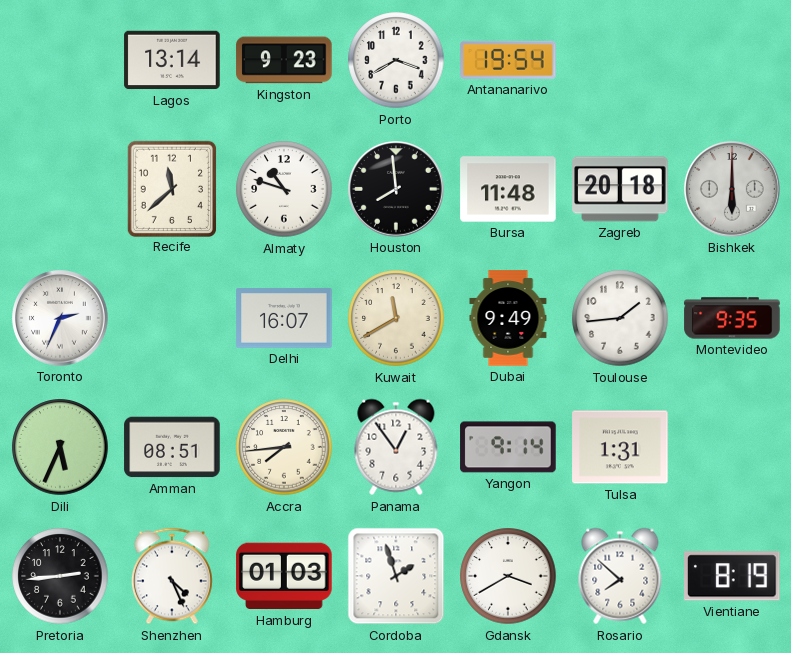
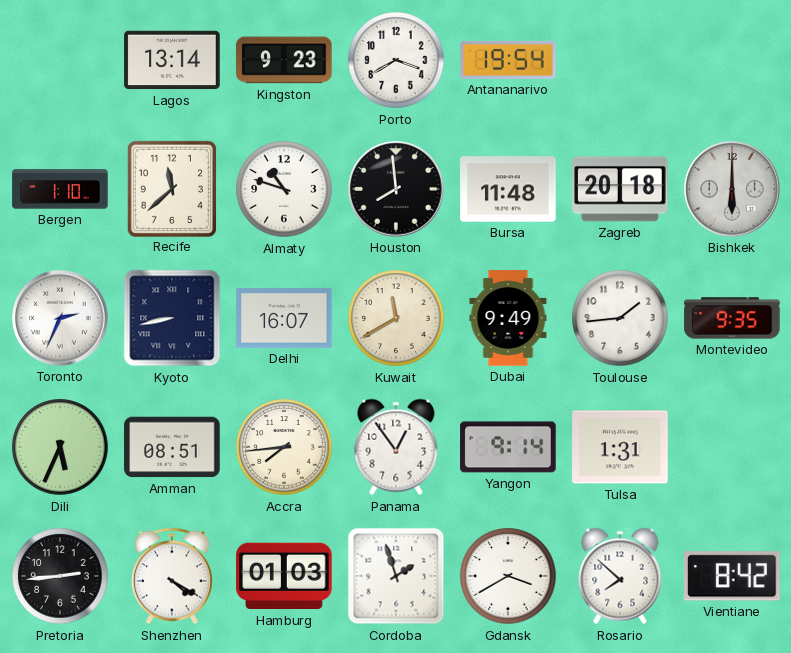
Bergen: none -> 1:10 (60, 189)
Kyoto: none -> 8:43 (172, 318)
Shenzhen: 4:26 -> 4:20 (172, 576)
Vientiane: 8:19 -> 8:42 (733, 576)
